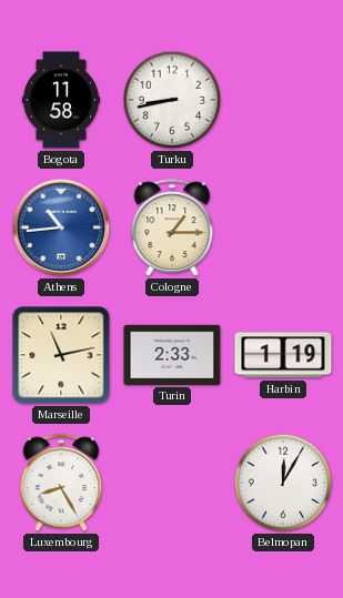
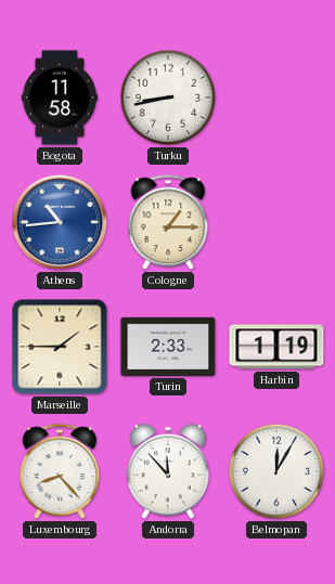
Marseille: 11:13 -> 1:45 (60, 347)
Luxembourg: 8:25 -> 8:23 (60, 472)
Andorra: none -> 11:53 (168, 471)
